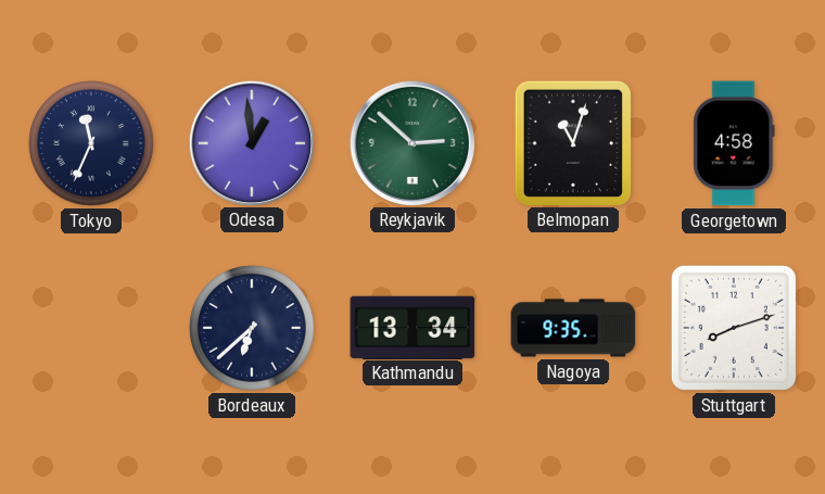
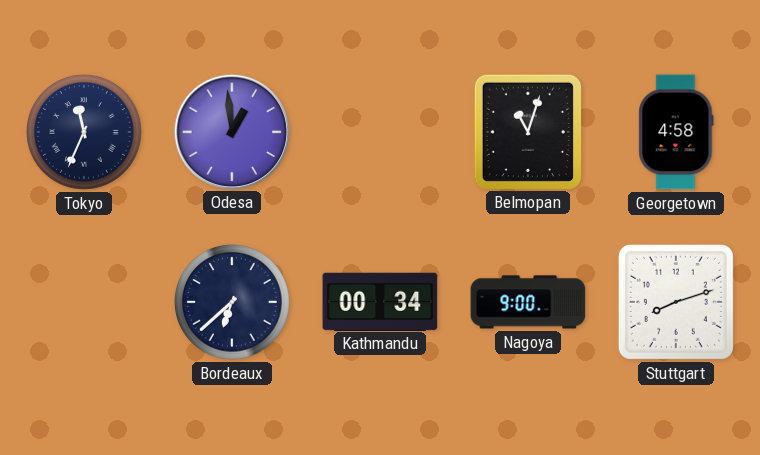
Reykjavik: 2:52 -> none (411, 142)
Kathmandu: 13:34 -> 00:34 (380, 301)
Nagoya: 9:35 -> 9:00 (528, 302)
